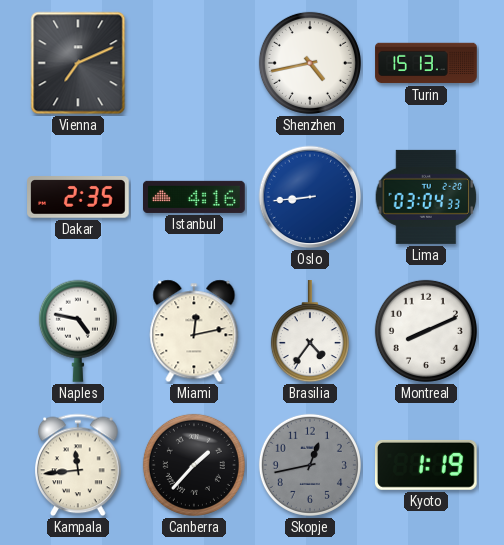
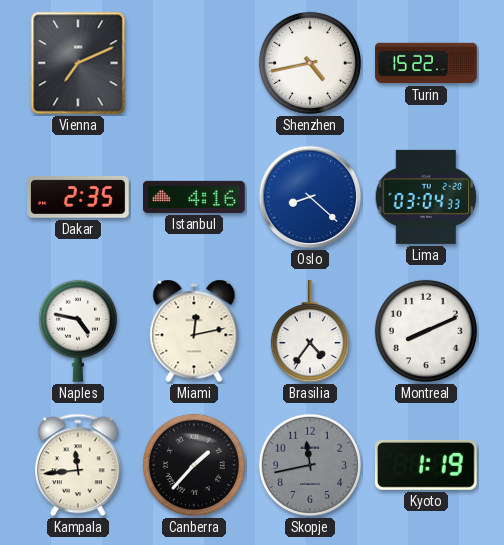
Turin: 15:13 -> 15:22 (426, 63)
Oslo: 8:44 -> 8:22 (310, 197)
Skopje: 12:43 -> 11:43 (310, 465)
